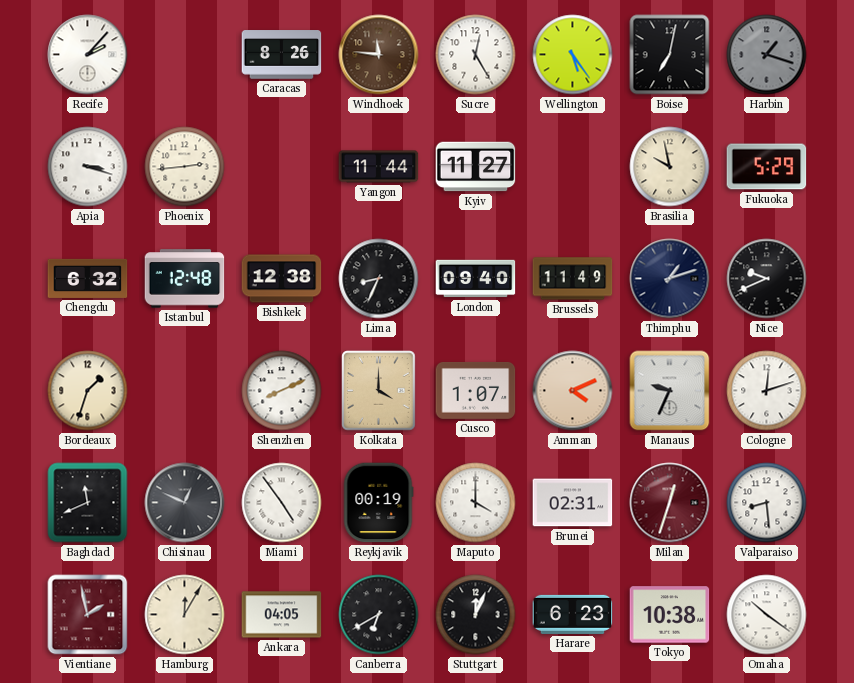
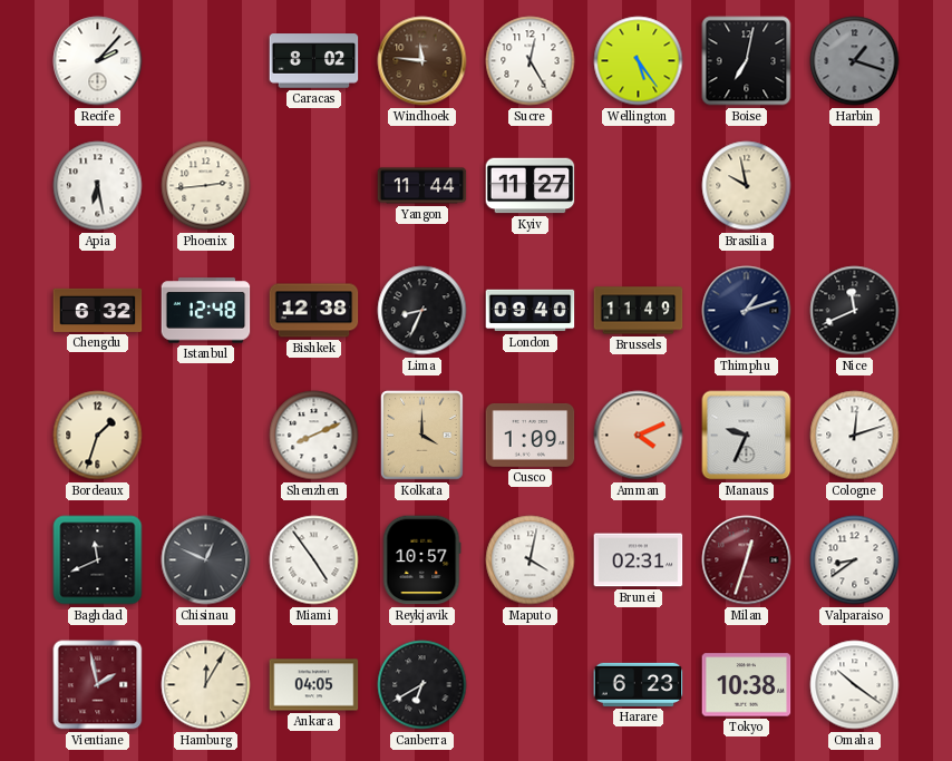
Caracas: 8:26 -> 8:02 (314, 61)
Apia: 3:18 -> 6:28 (98, 186)
Fukuoka: 5:29 -> none (767, 167)
Nice: 9:41 -> 11:41 (855, 311)
Cusco: 1:07 -> 1:09 (531, 435)
Reykjavik: 00:19 -> 10:57 (421, 560)
Maputo: 4:00 -> 4:02 (531, 560)
Valparaiso: 8:29 -> 8:39 (855, 560)
Stuttgart: 12:04 -> none (476, 615)
